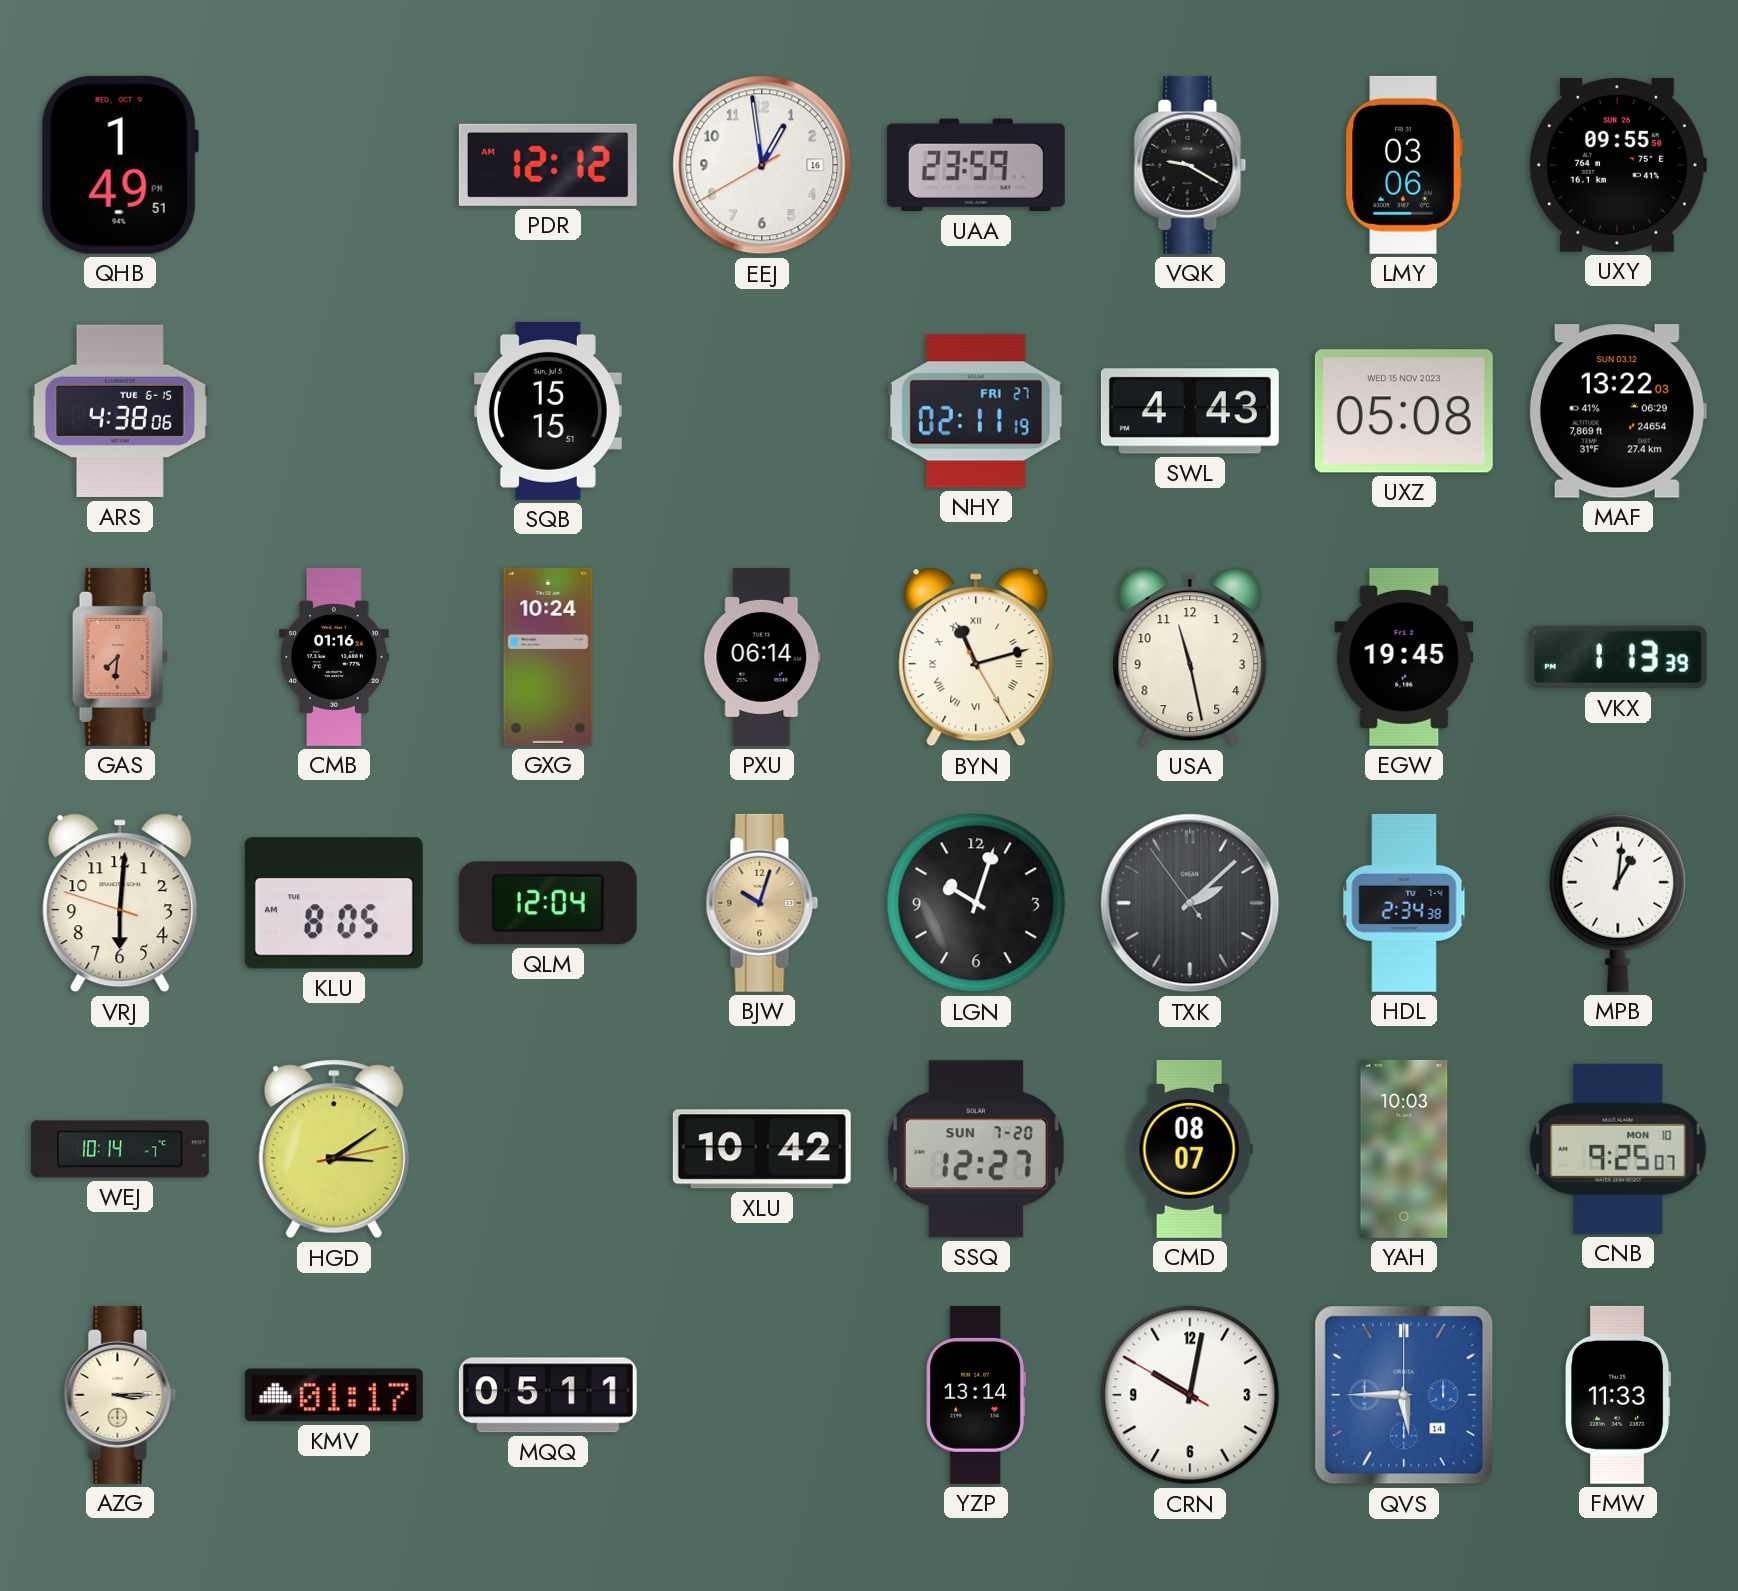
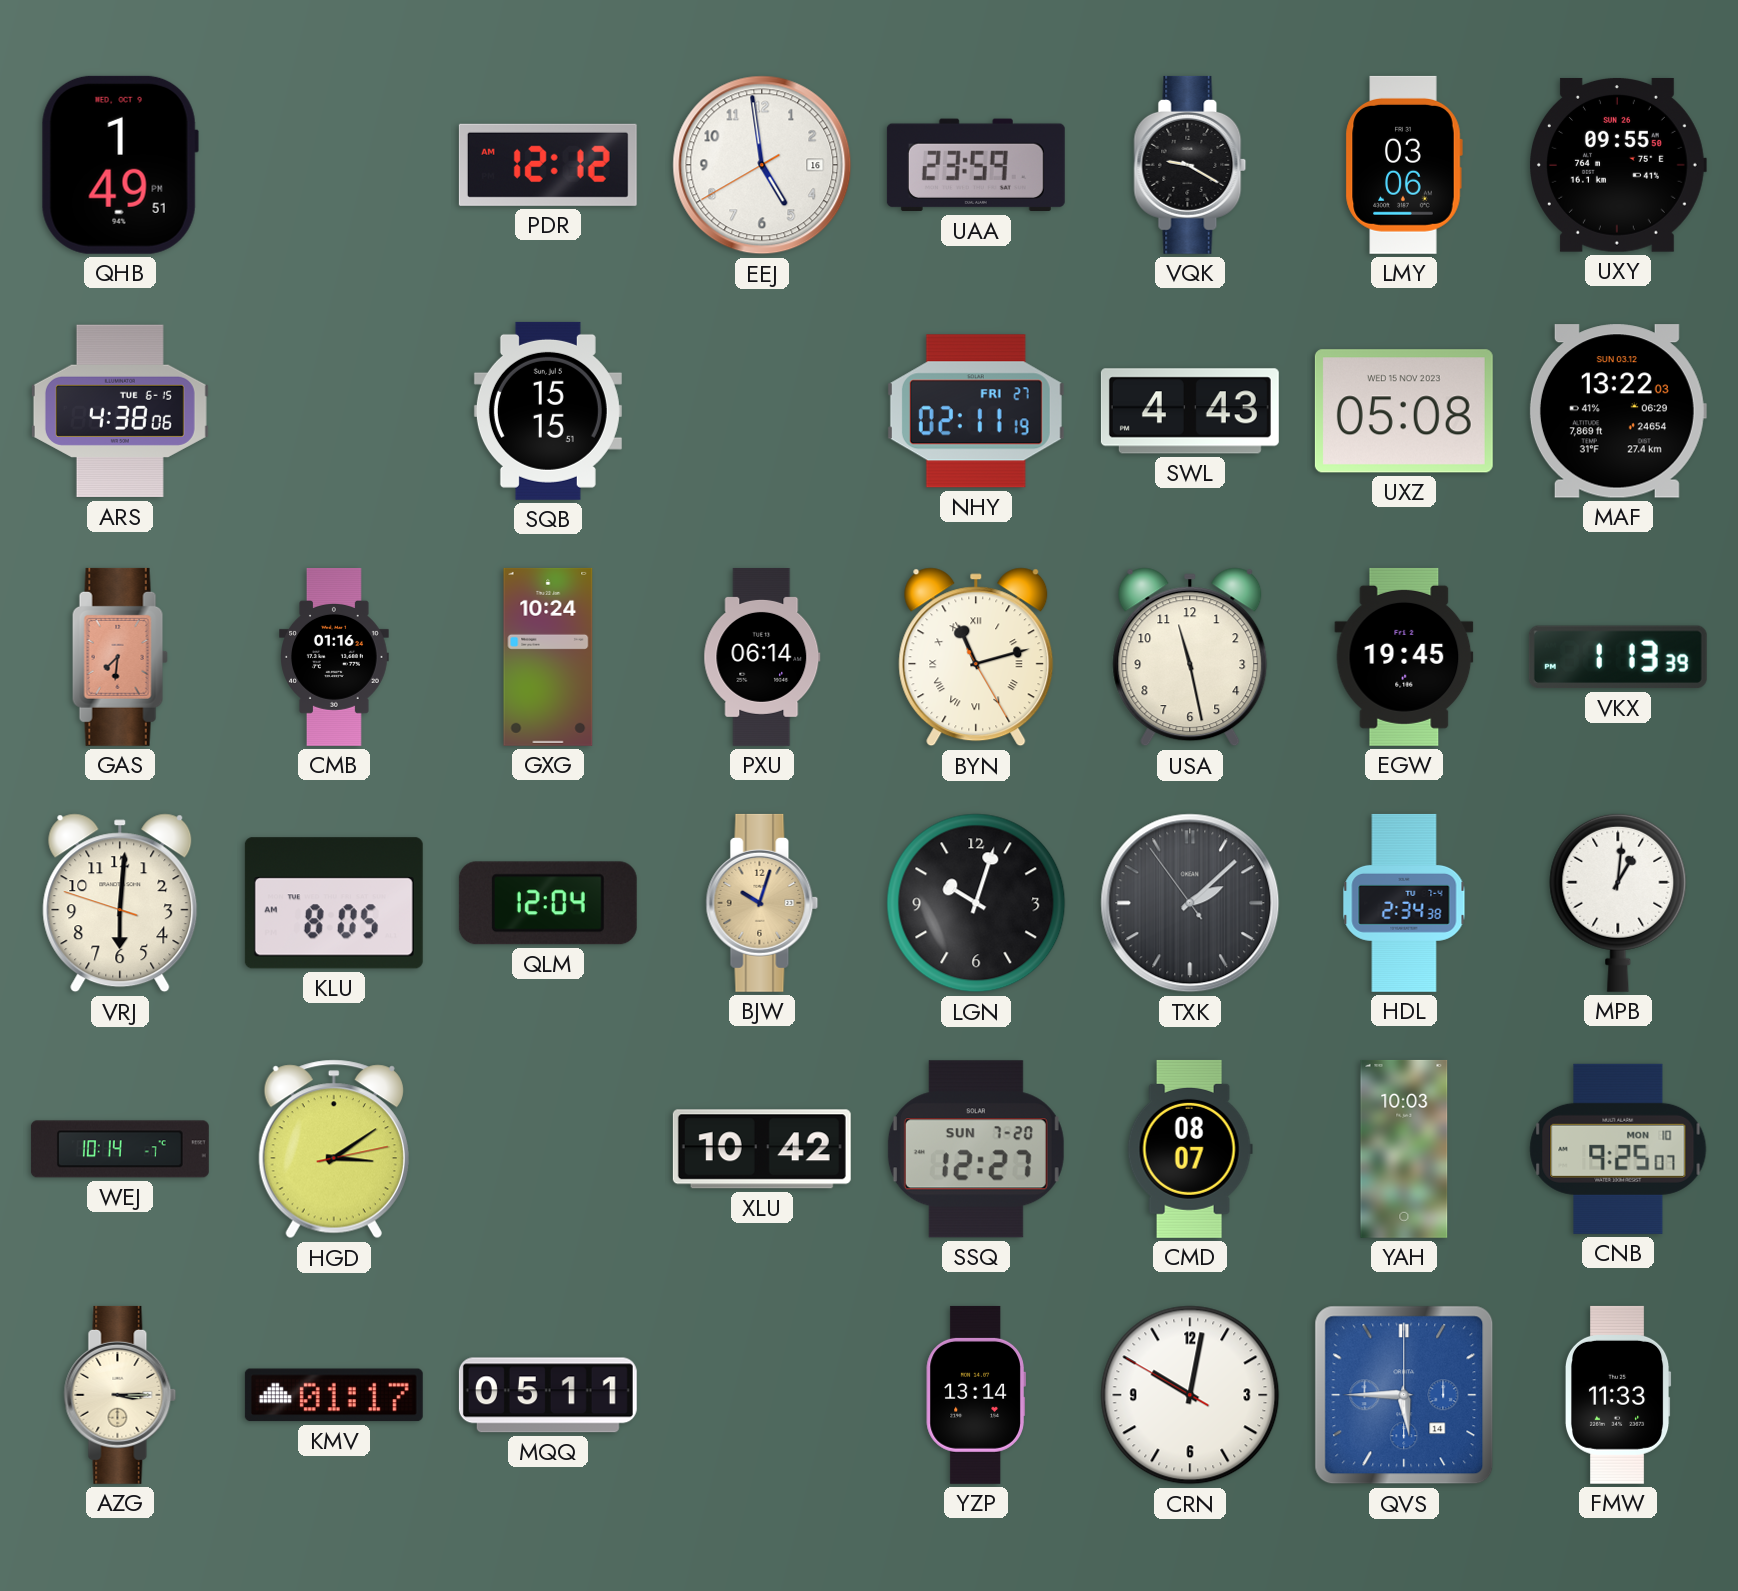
EEJ: 12:58 -> 4:58 (762, 165)
